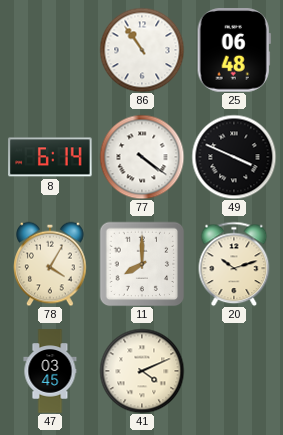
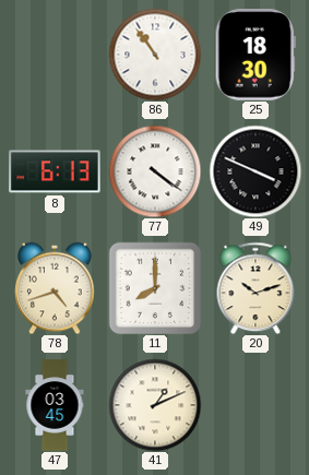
25: 06:48 -> 18:30 (255, 55)
8: 6:14 -> 6:13 (55, 171)
78: 4:05 -> 4:42 (55, 288)
41: 4:11 -> 1:11 (155, 405)
